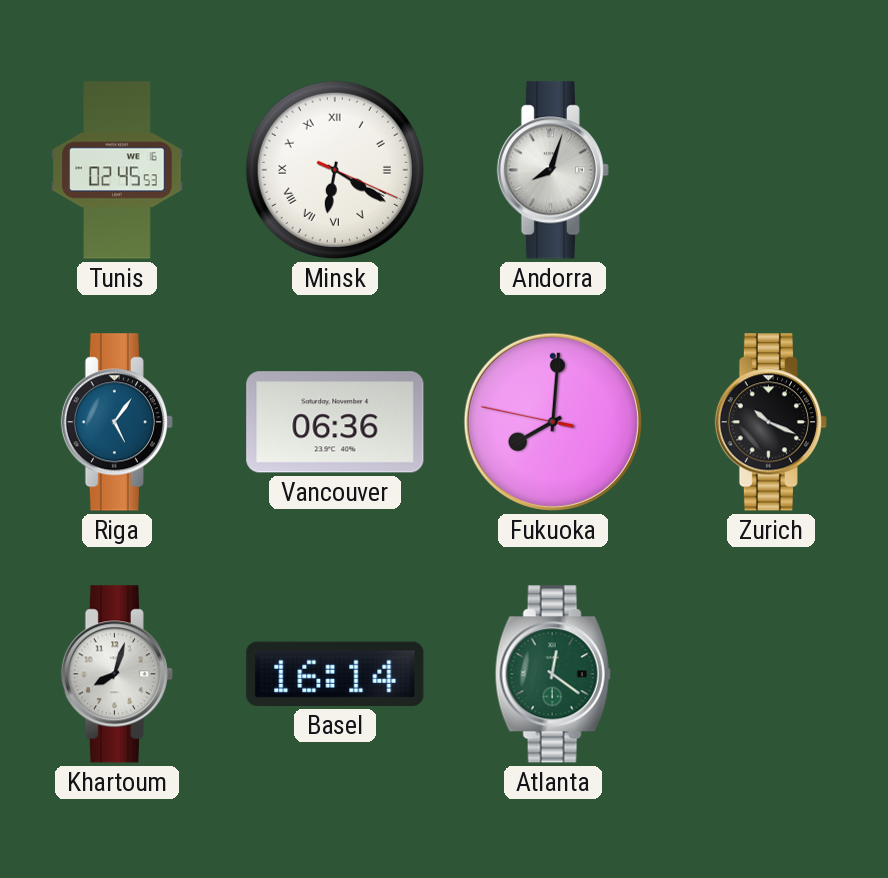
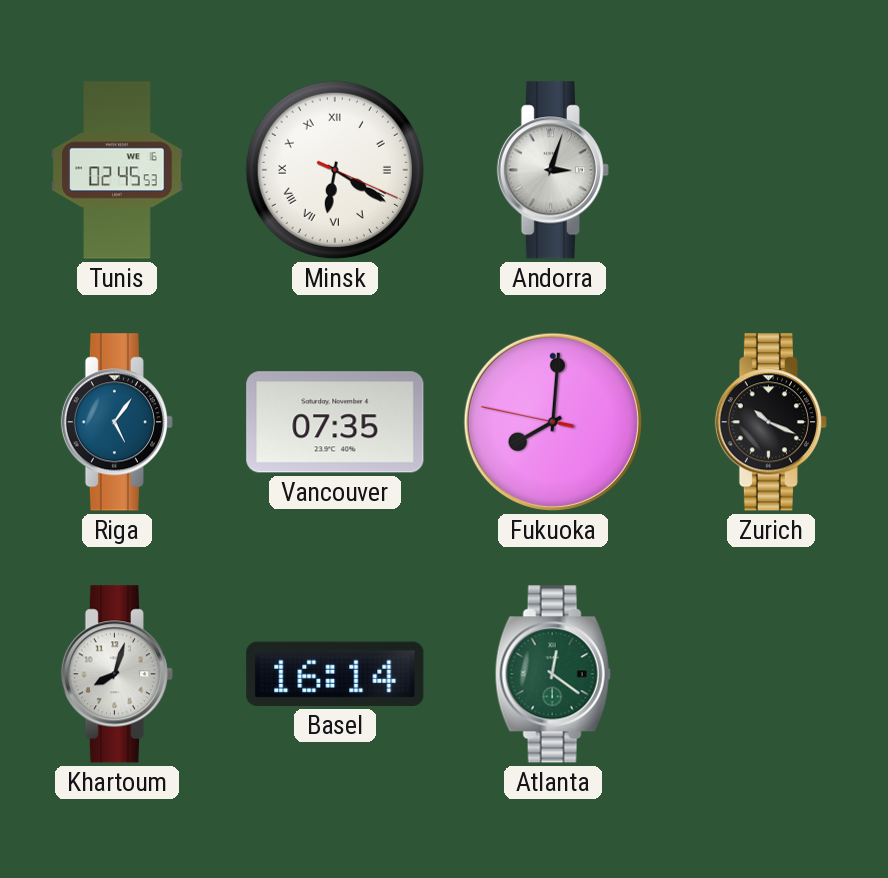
Andorra: 8:03 -> 3:03 (553, 170)
Vancouver: 06:36 -> 07:35 (335, 422)
